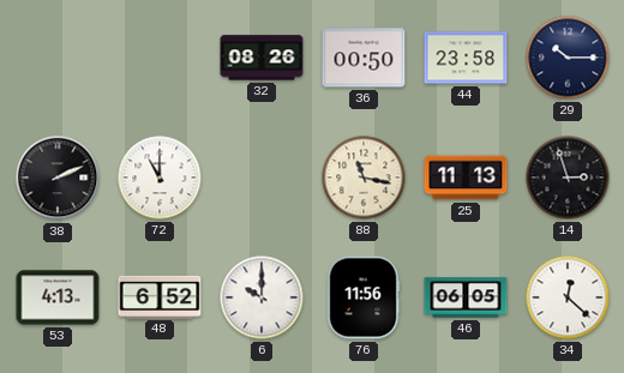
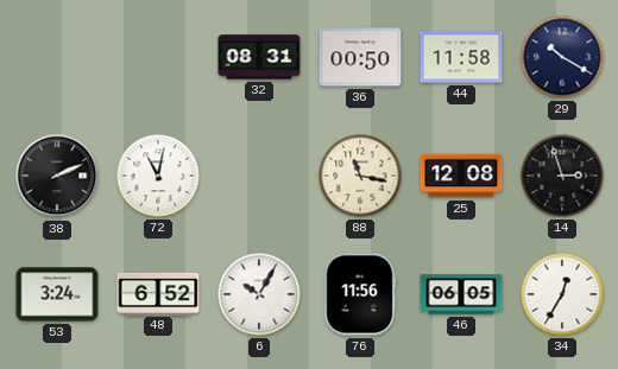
32: 08:26 -> 08:31 (259, 57)
44: 23:58 -> 11:58 (461, 57)
29: 10:15 -> 10:20 (562, 57)
72: 11:00 -> 11:02 (158, 176)
25: 11:13 -> 12:08 (461, 176)
53: 4:13 -> 3:24 (57, 294)
6: 10:00 -> 10:05 (259, 294)
34: 12:22 -> 12:35 (562, 294)
